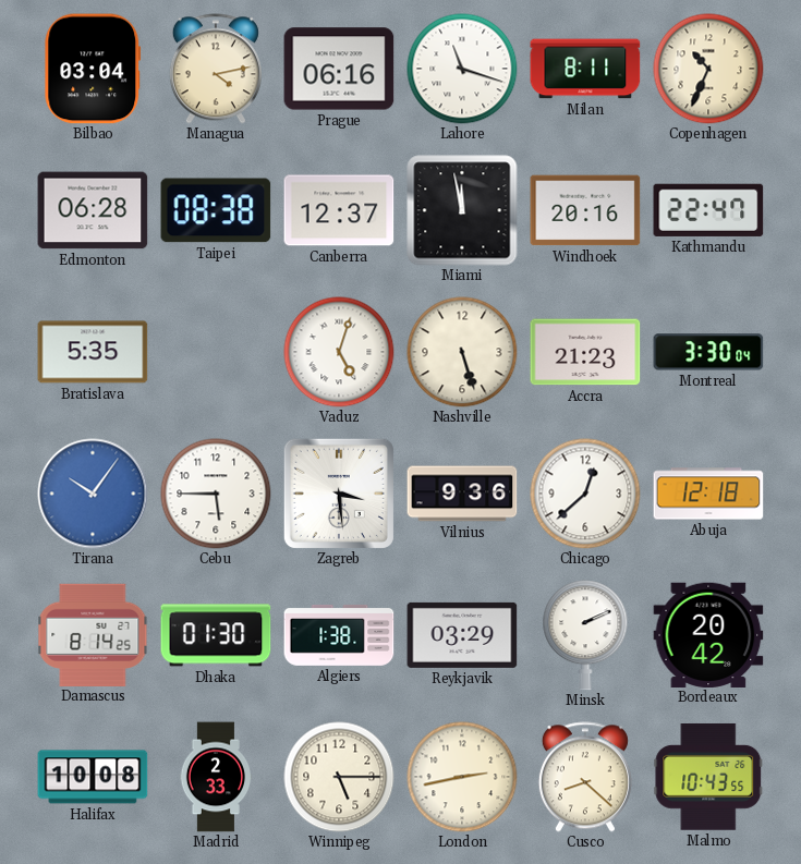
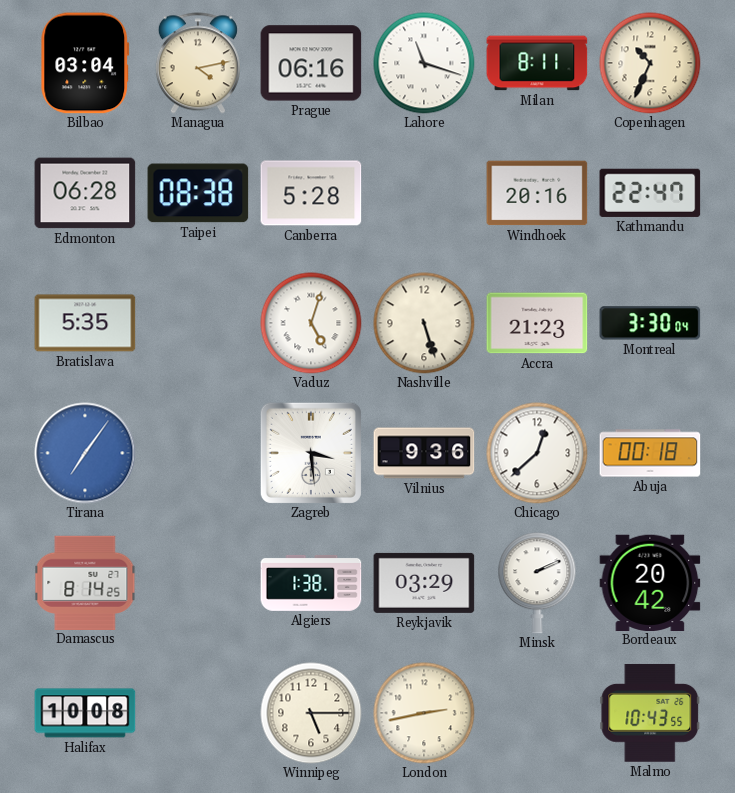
Canberra: 12:37 -> 5:28 (311, 193)
Miami: 11:58 -> none (462, 210)
Tirana: 10:06 -> 7:06 (85, 453)
Cebu: 5:45 -> none (216, 494)
Abuja: 12:18 -> 00:18 (650, 453)
Dhaka: 01:30 -> none (216, 635)
Madrid: 2:33 -> none (216, 777)
Cusco: 8:22 -> none (585, 777)
